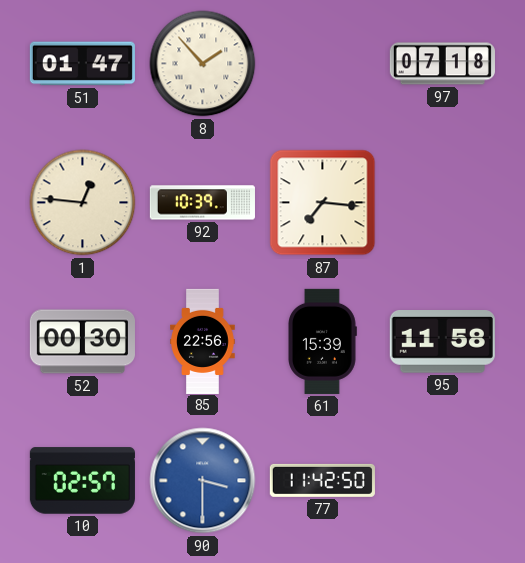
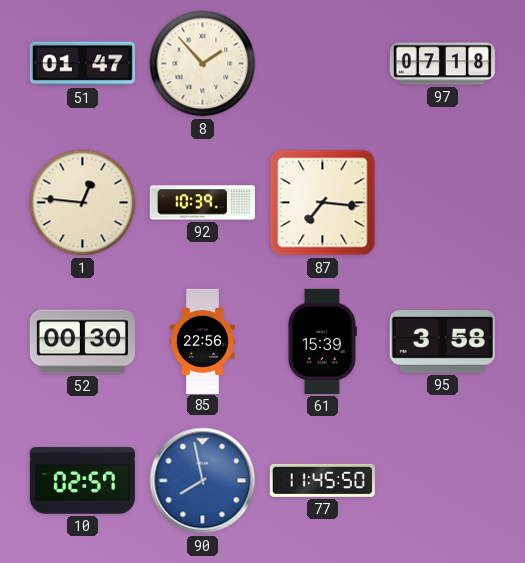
95: 11:58 -> 3:58 (442, 342)
90: 3:30 -> 7:58 (203, 481)
77: 11:42 -> 11:45 (322, 480)
